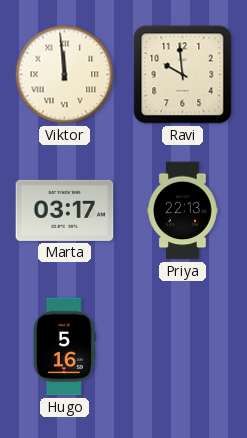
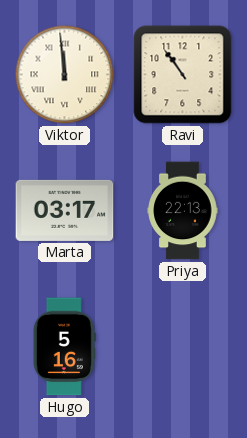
Ravi: 9:59 -> 10:54 (183, 75)
